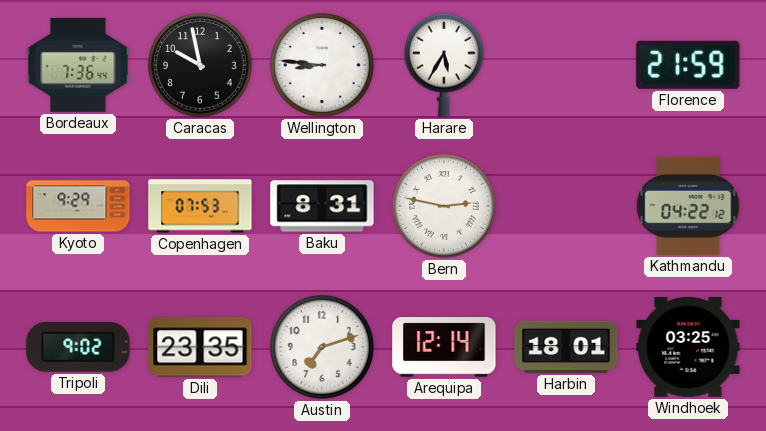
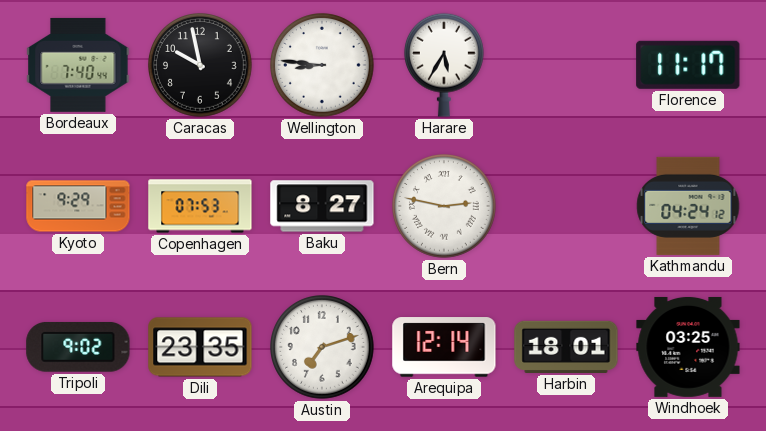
Bordeaux: 7:36 -> 7:40 (78, 65)
Florence: 21:59 -> 11:17 (688, 65)
Baku: 8:31 -> 8:27 (322, 206)
Kathmandu: 04:22 -> 04:24 (688, 206)
